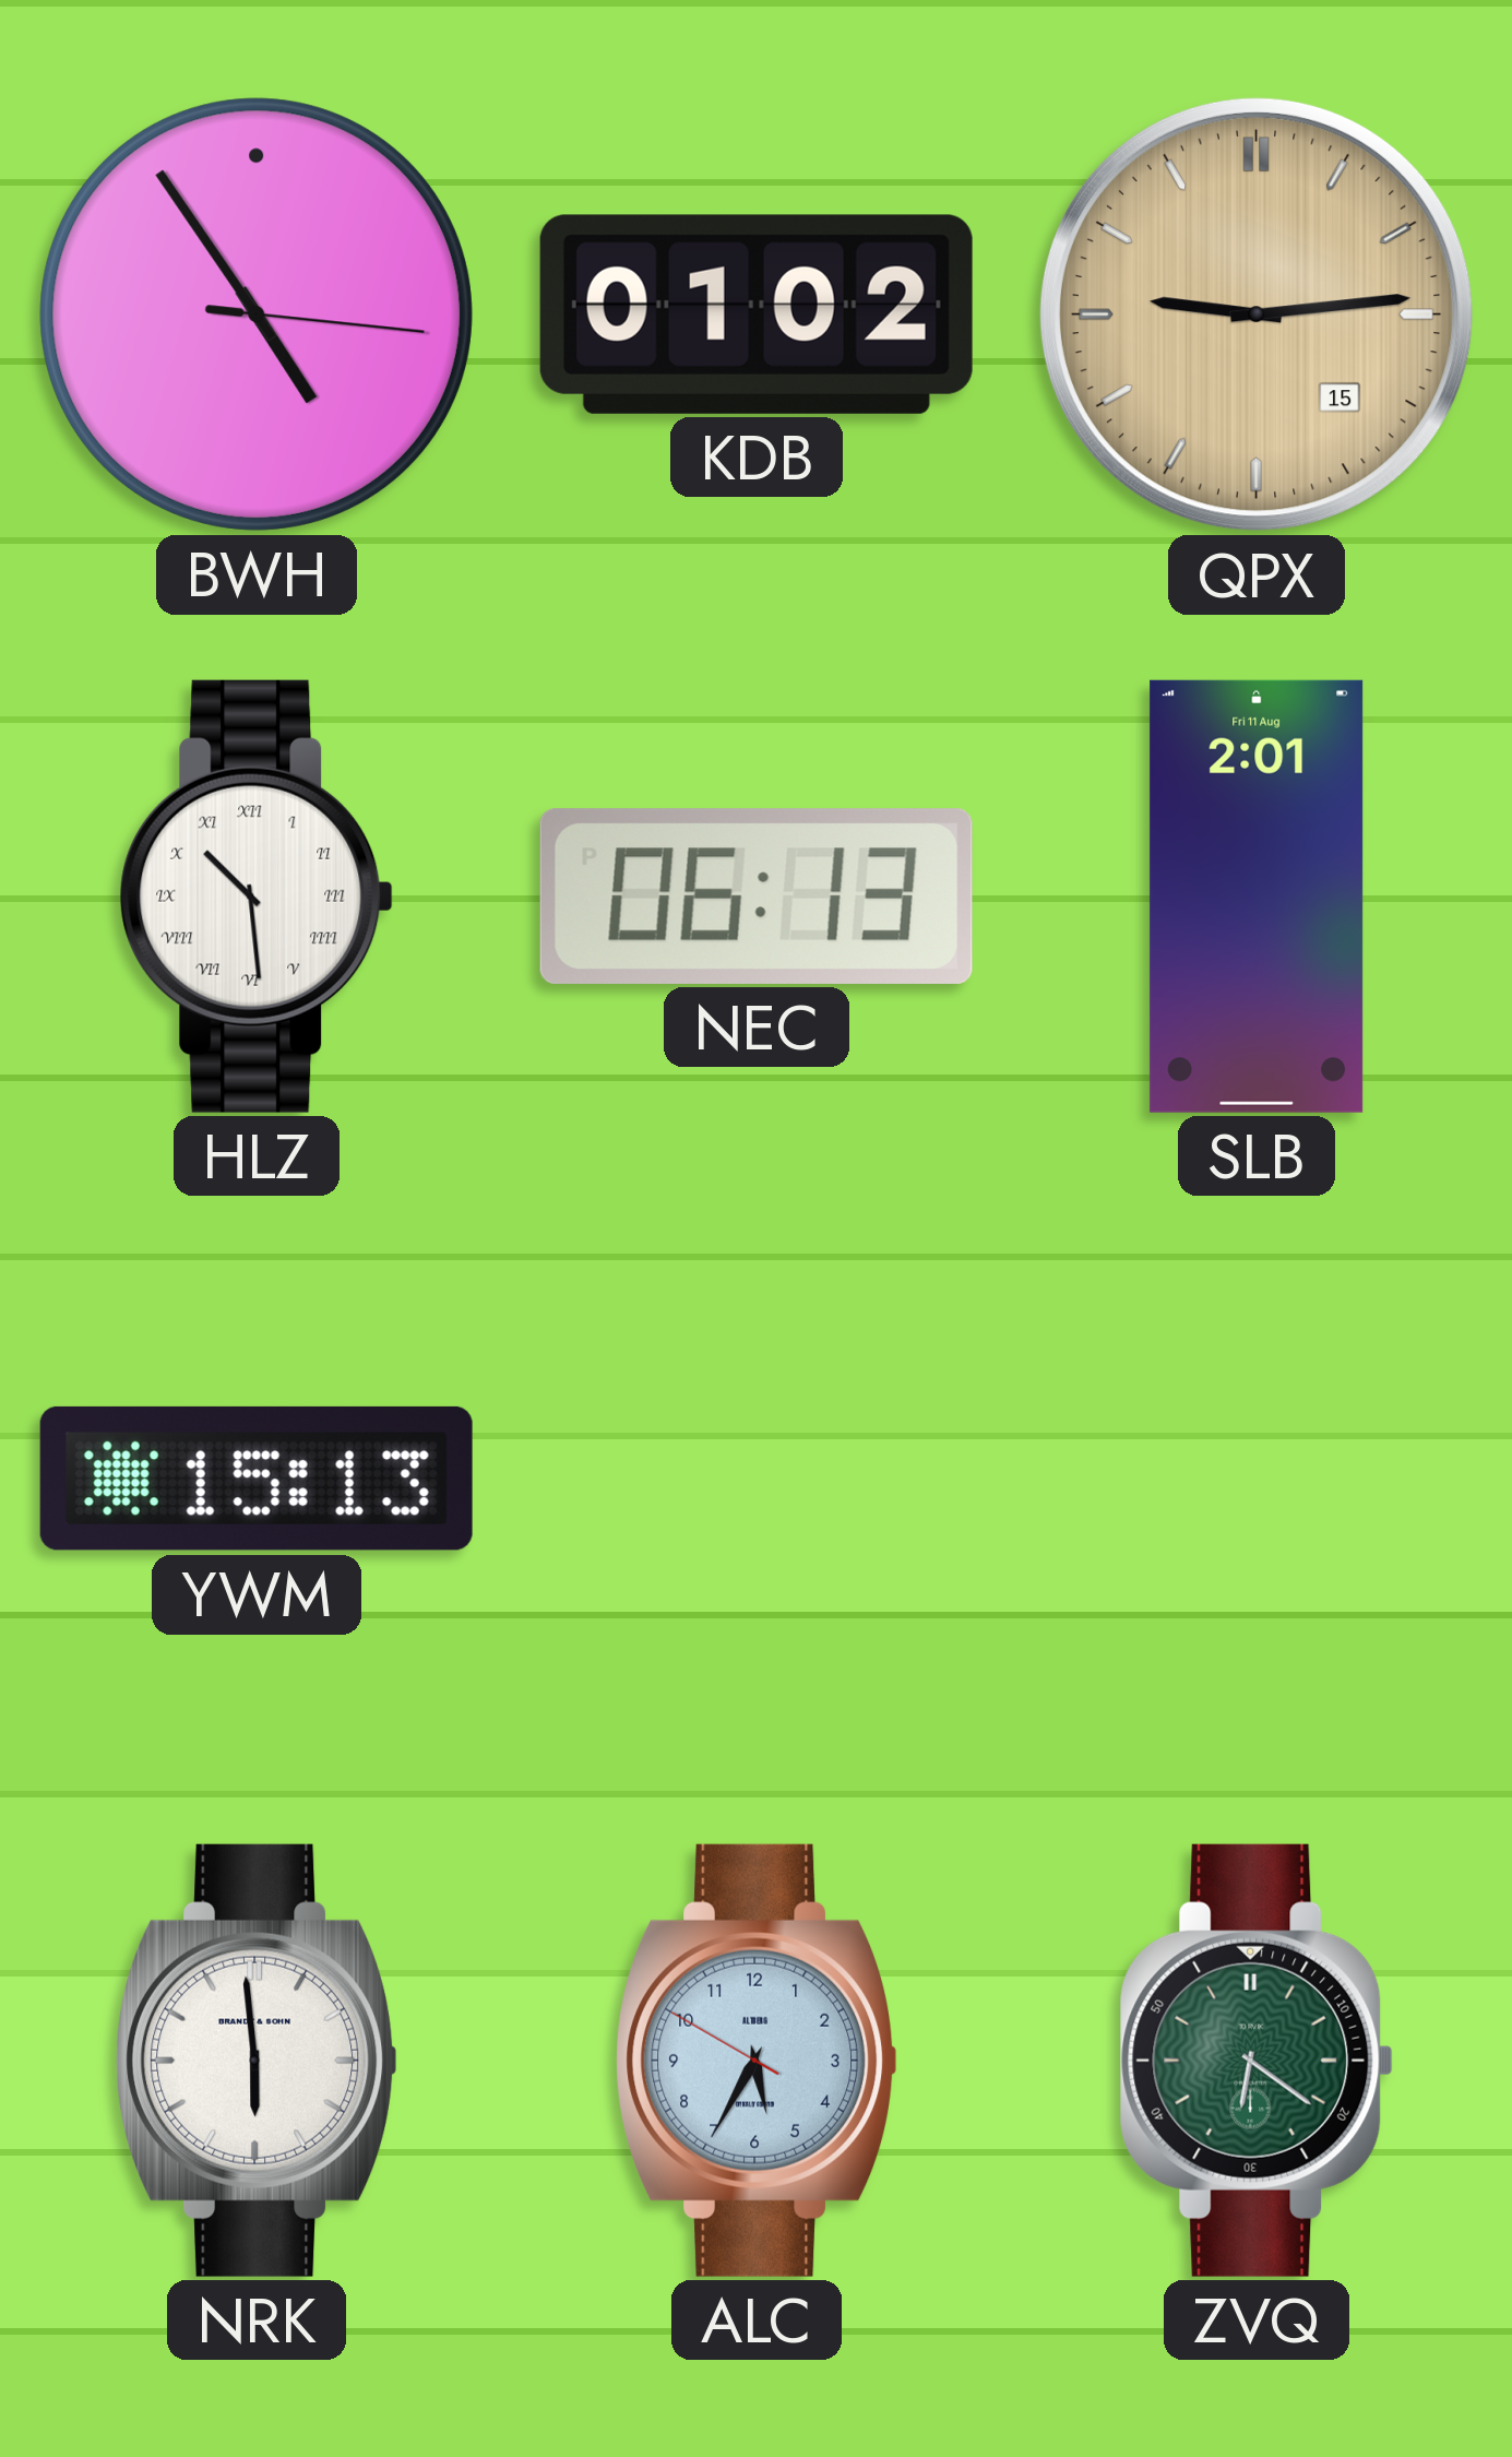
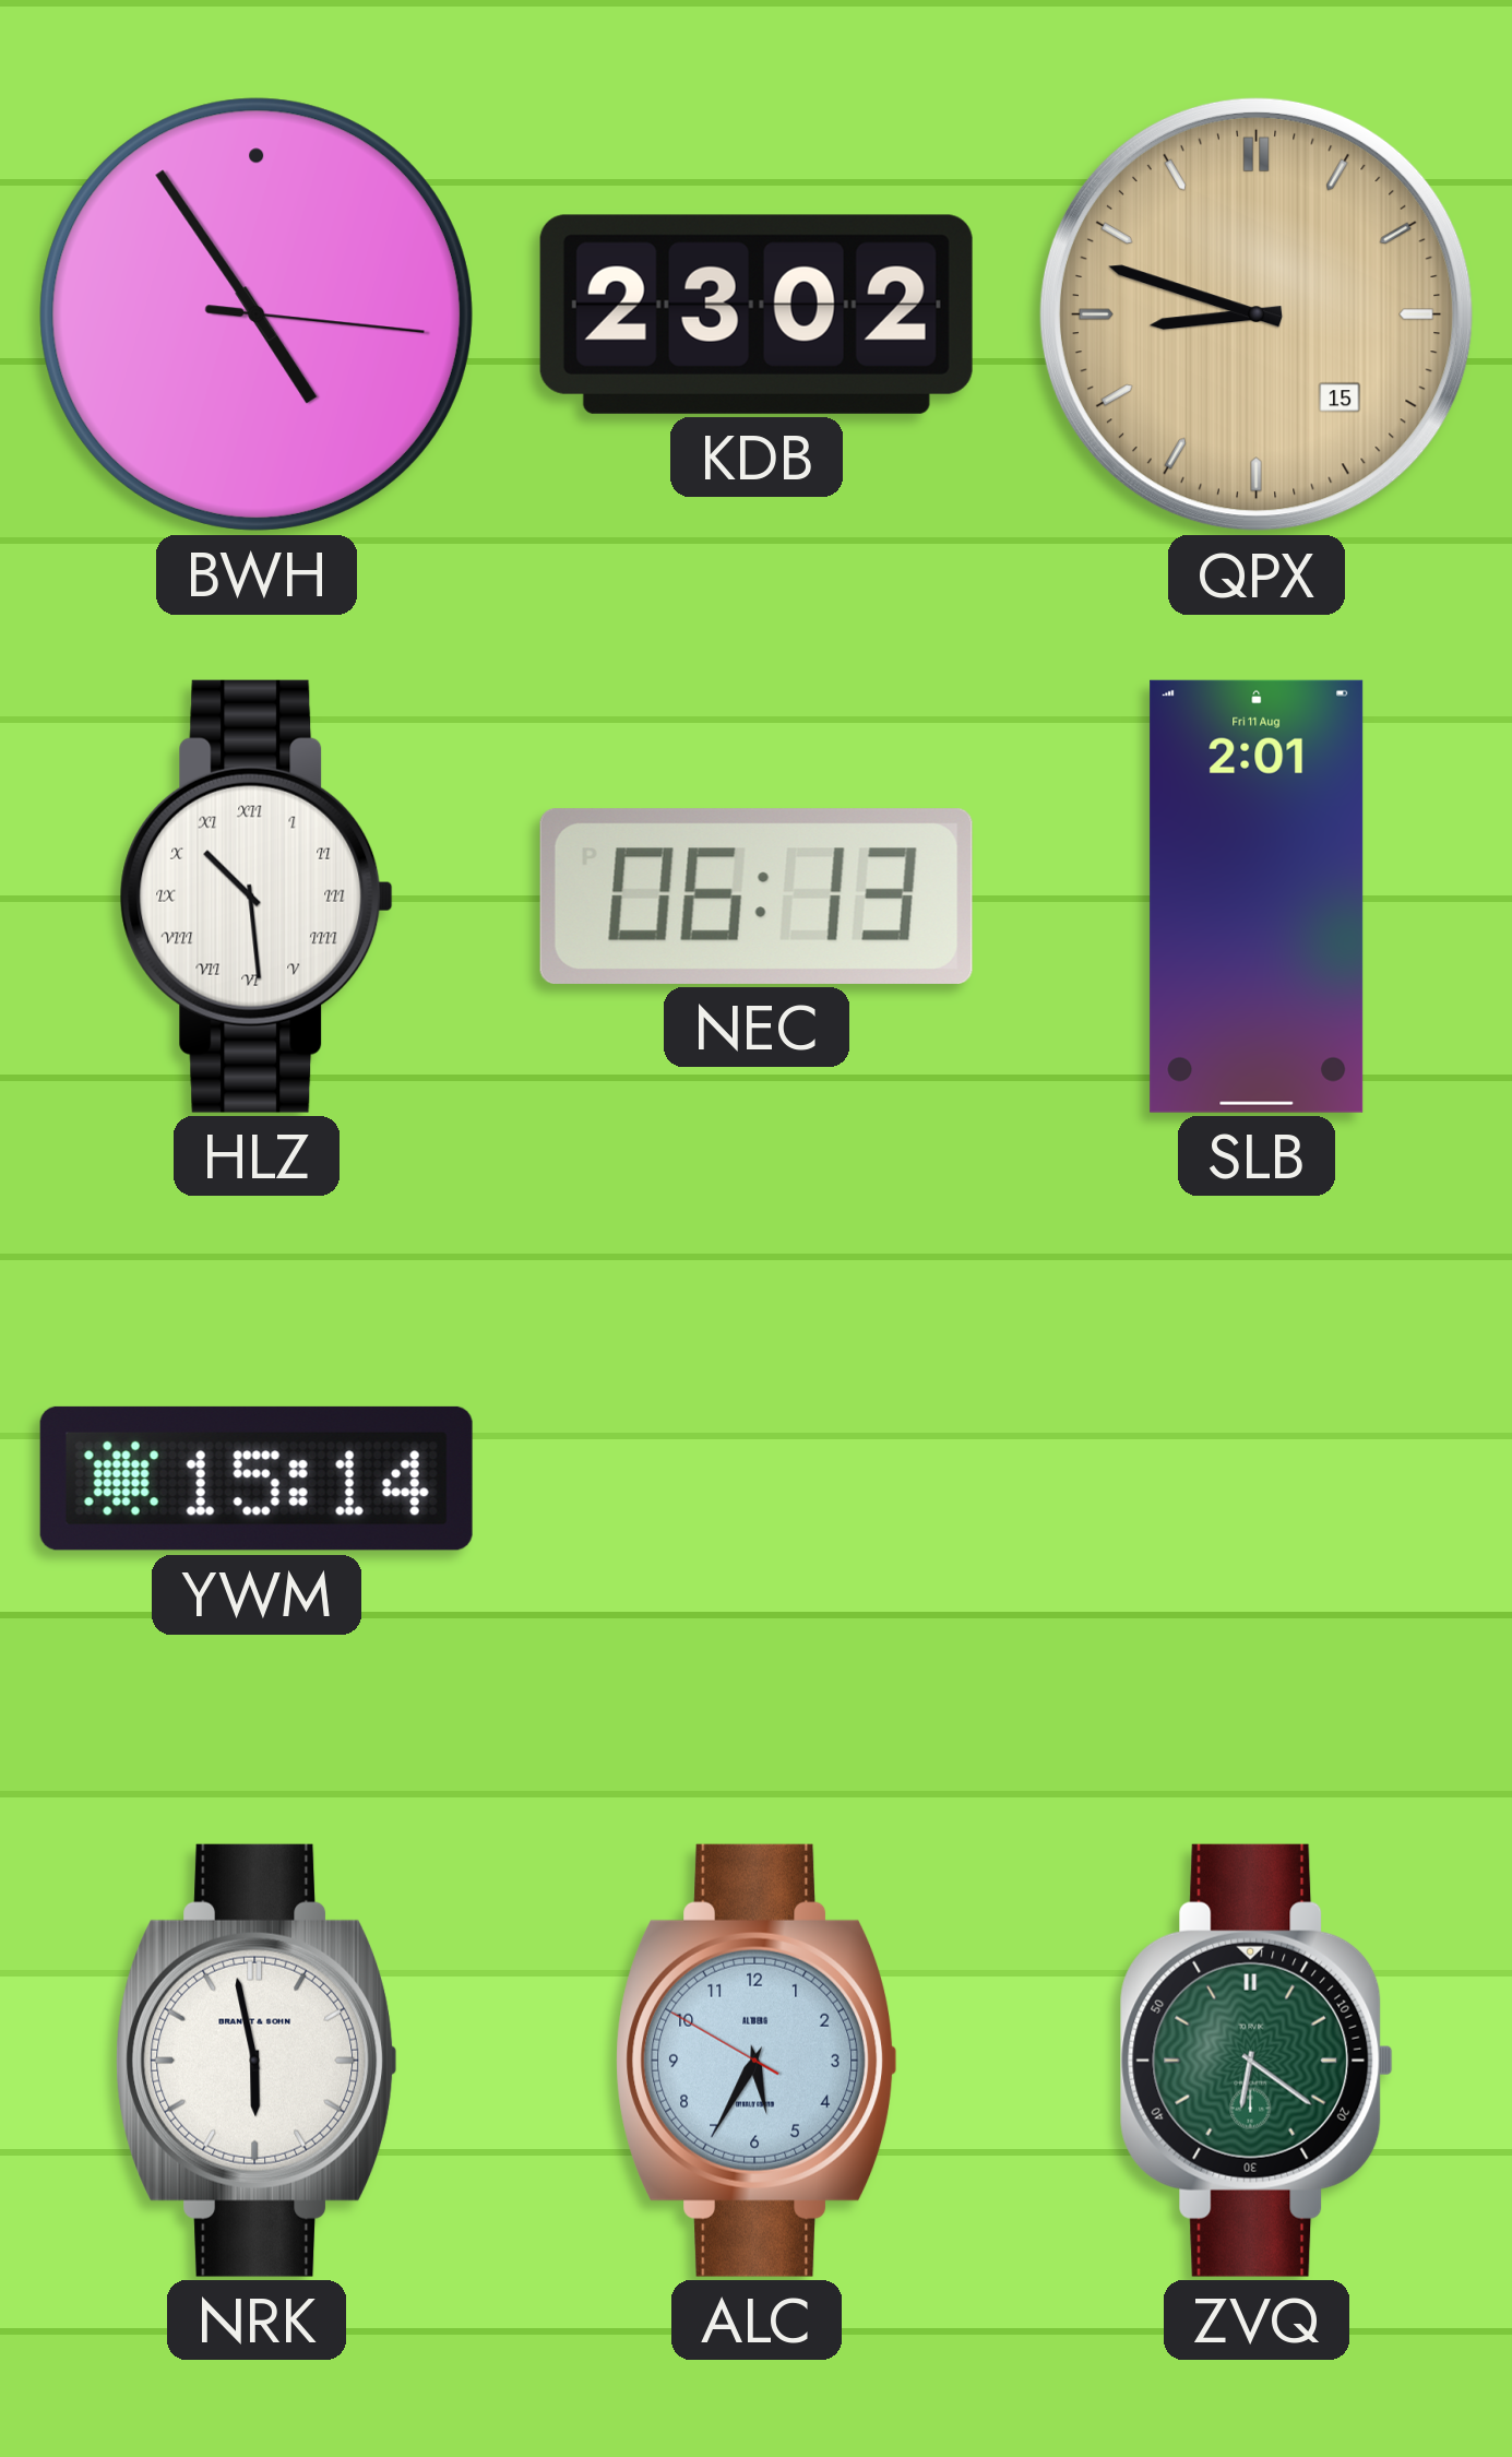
KDB: 01:02 -> 23:02 (757, 314)
QPX: 9:14 -> 8:48 (1257, 314)
YWM: 15:13 -> 15:14 (257, 1479)
NRK: 5:59 -> 5:58 (257, 2061)
